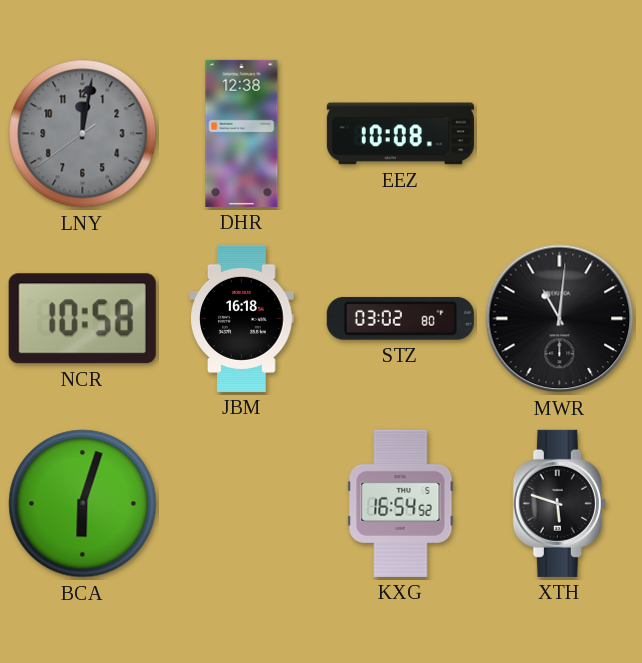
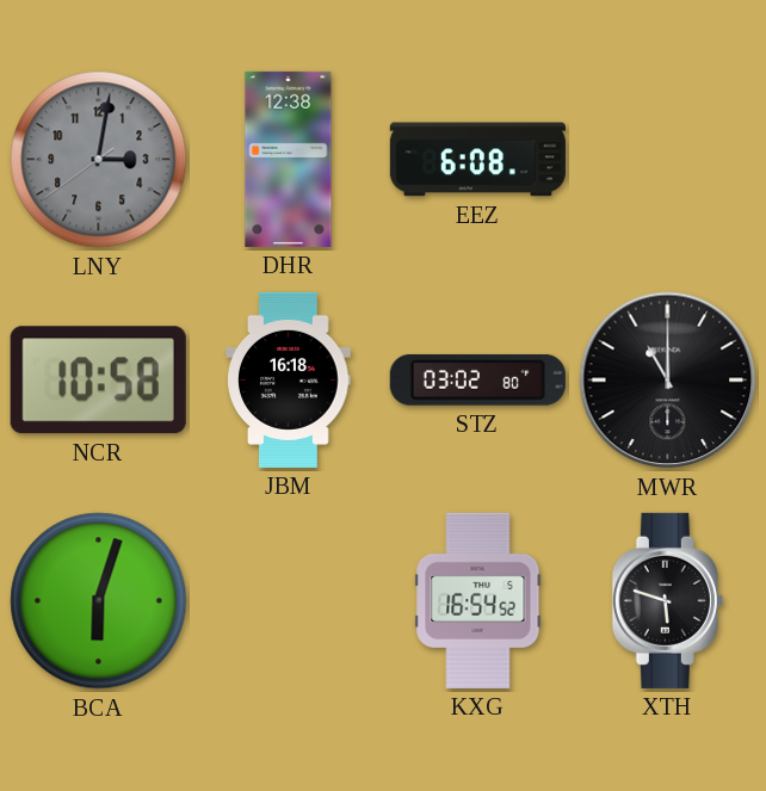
LNY: 12:01 -> 3:01 (99, 160)
EEZ: 10:08 -> 6:08 (477, 160)
MWR: 11:01 -> 11:00 (668, 381)
